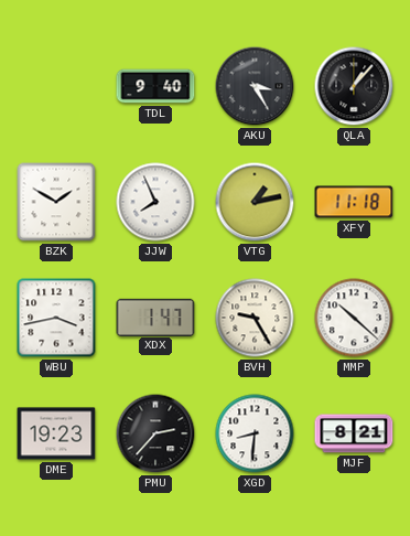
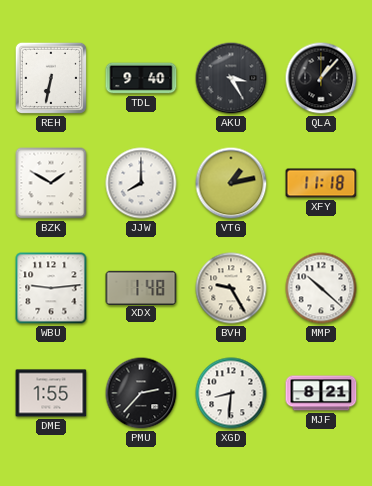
REH: none -> 6:32 (51, 78)
JJW: 7:56 -> 8:00 (141, 183)
WBU: 3:43 -> 9:14 (51, 288)
XDX: 1:47 -> 1:48 (141, 287)
DME: 19:23 -> 1:55 (51, 393)
